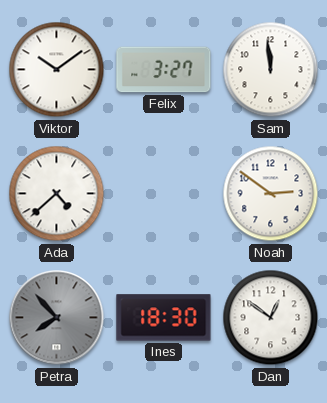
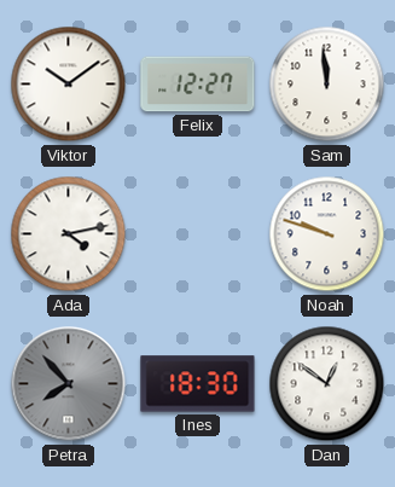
Felix: 3:27 -> 12:27 (198, 85)
Ada: 4:38 -> 4:13 (69, 234)
Noah: 2:51 -> 9:48 (327, 234)
